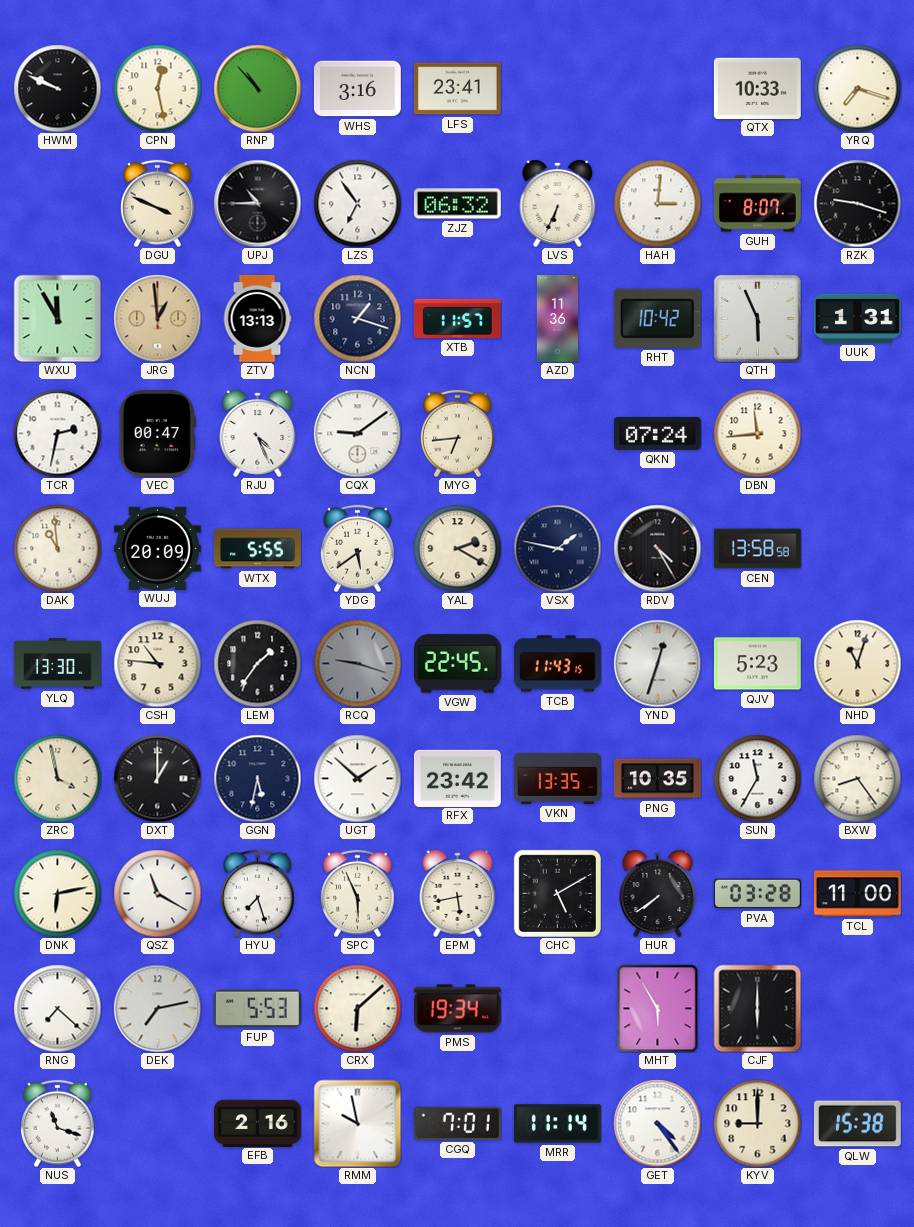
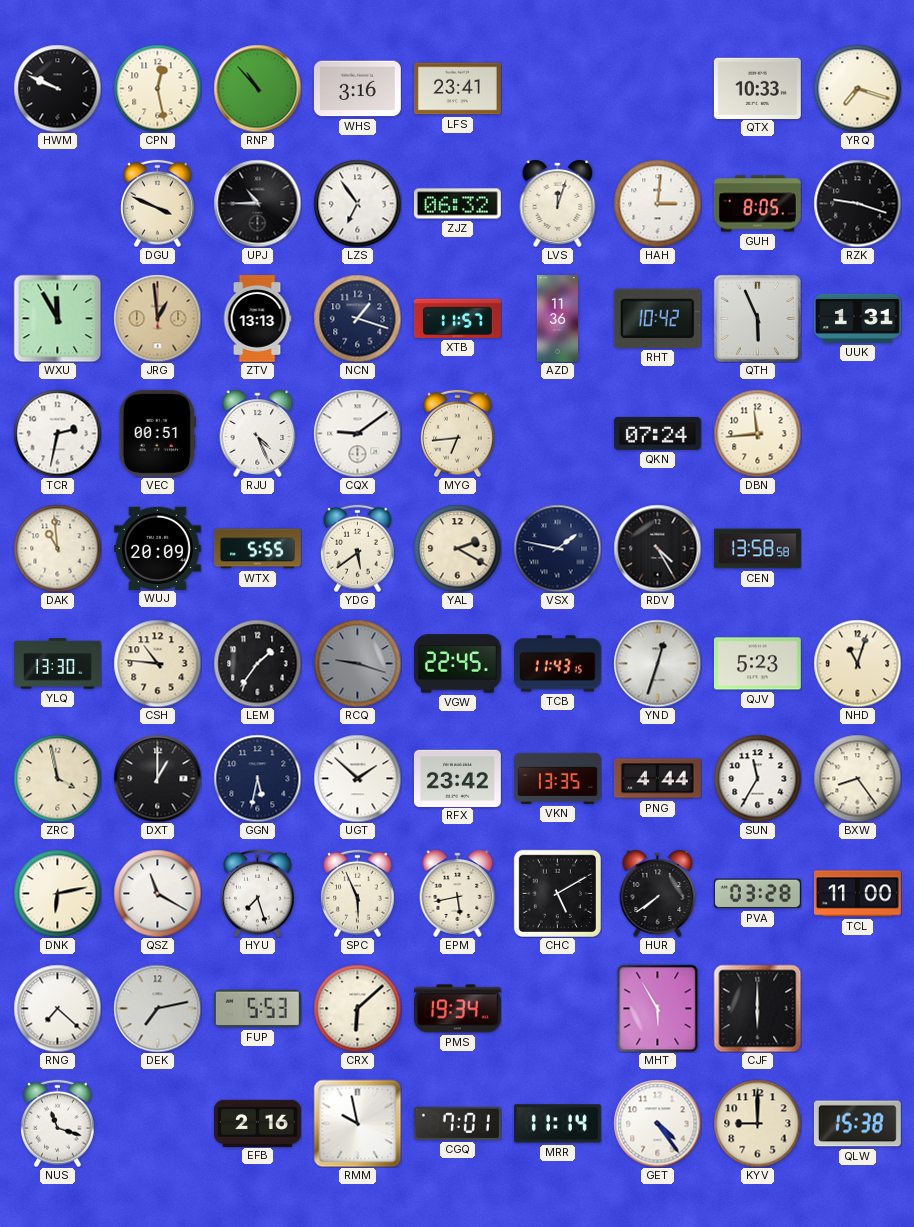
LVS: 6:34 -> 12:03 (558, 203)
GUH: 8:07 -> 8:05 (757, 204)
VEC: 00:47 -> 00:51 (157, 433)
PNG: 10:35 -> 4:44 (657, 779)
